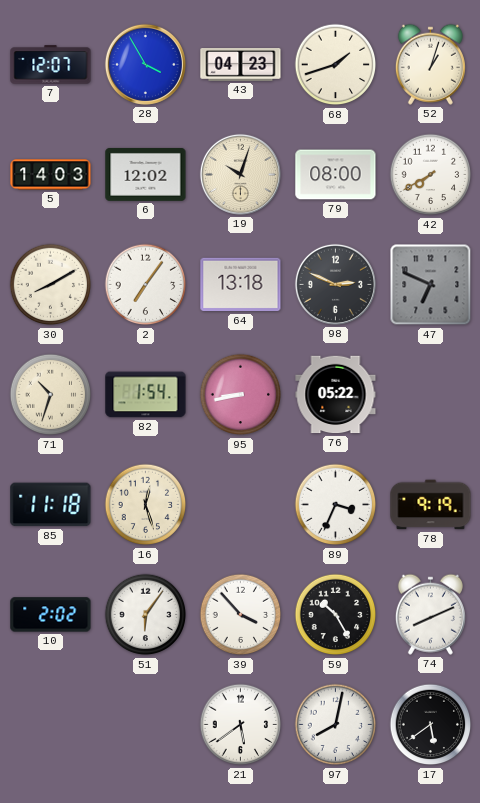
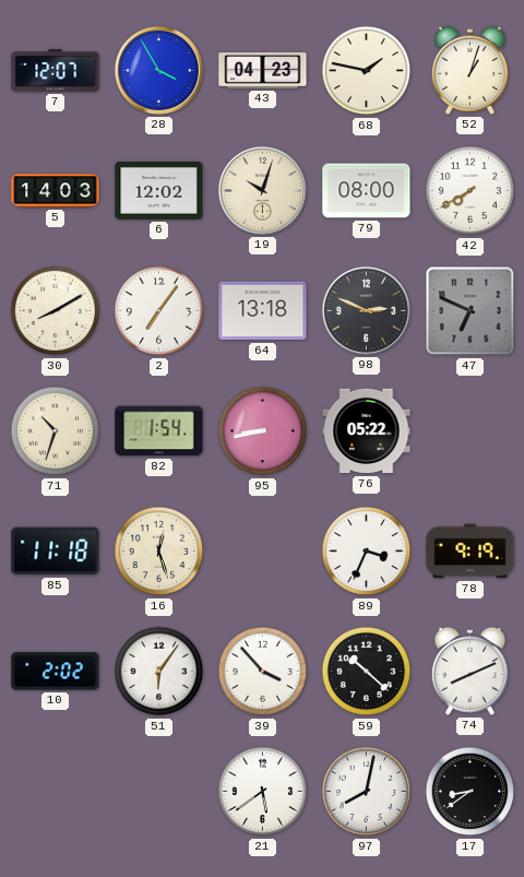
68: 1:42 -> 1:47 (367, 71)
59: 10:25 -> 10:22 (367, 672)
17: 5:39 -> 8:39 (471, 792)
